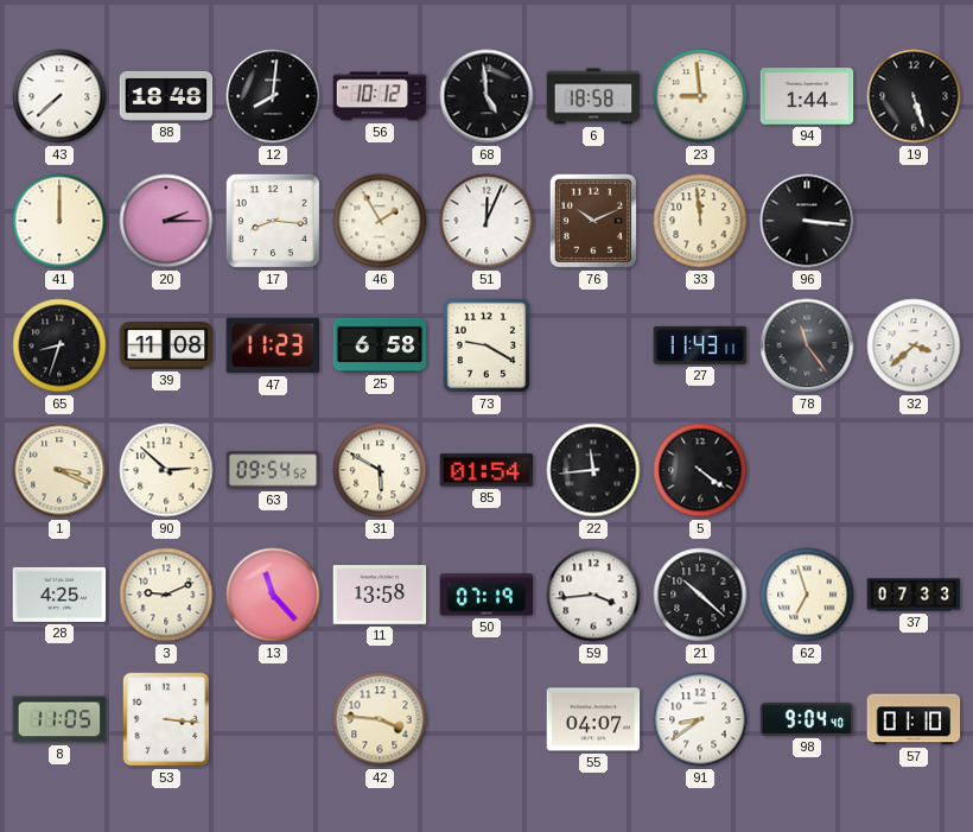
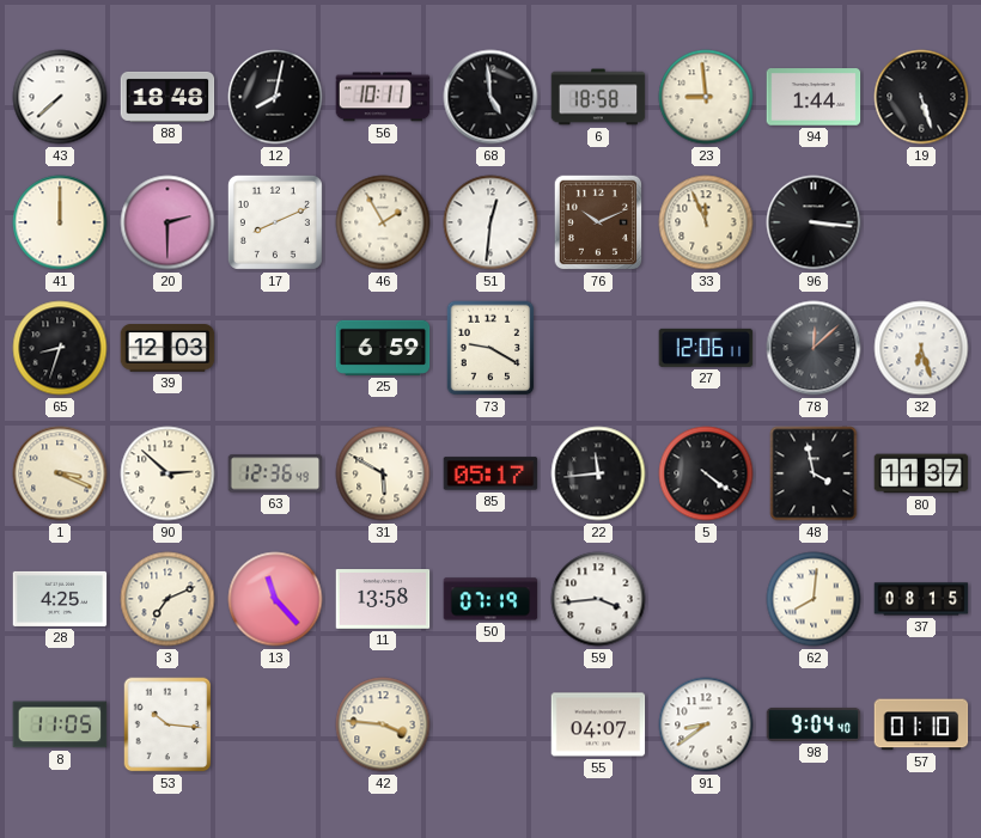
12: 8:01 -> 8:02 (275, 97)
56: 10:12 -> 10:11 (383, 97)
20: 2:15 -> 2:30 (167, 222)
17: 8:16 -> 8:11 (275, 222)
51: 12:04 -> 12:31 (490, 222)
33: 11:59 -> 11:56 (706, 222)
39: 11:08 -> 12:03 (167, 348)
47: 11:23 -> none (273, 345)
25: 6:58 -> 6:59 (383, 348)
27: 11:43 -> 12:06 (706, 348)
78: 11:24 -> 12:08 (814, 348)
32: 3:38 -> 6:27 (921, 348)
63: 09:54 -> 12:36 (275, 473)
85: 01:54 -> 05:17 (490, 473)
48: none -> 3:58 (814, 473)
80: none -> 11:37 (921, 473)
3: 9:11 -> 7:11 (167, 599)
21: 10:22 -> none (700, 595)
62: 6:57 -> 8:01 (814, 599)
37: 07:33 -> 08:15 (921, 599)
53: 3:16 -> 10:16 (167, 724)
